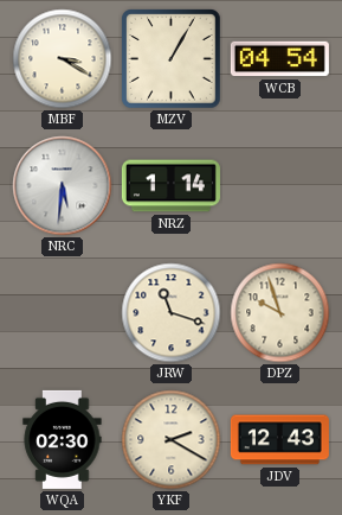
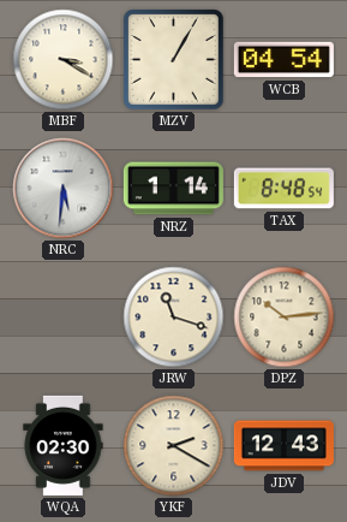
TAX: none -> 8:48 (283, 189)
DPZ: 9:57 -> 10:14 (285, 318)
